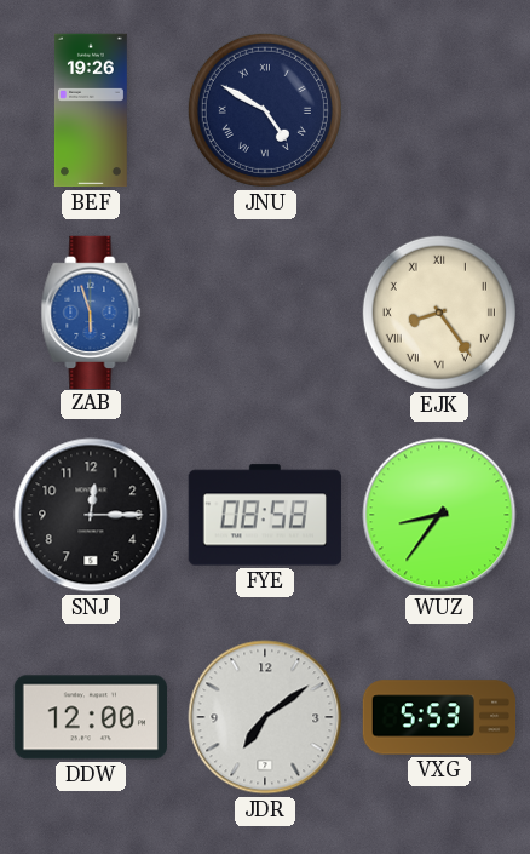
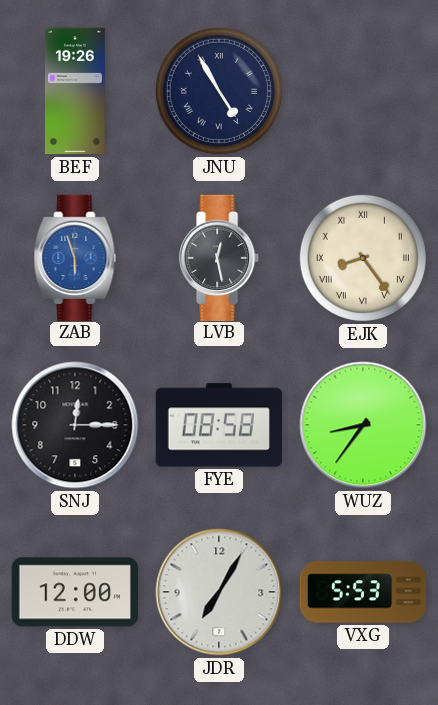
JNU: 4:50 -> 4:55 (219, 91)
LVB: none -> 12:28 (220, 257)
JDR: 7:09 -> 7:05 (219, 592)
